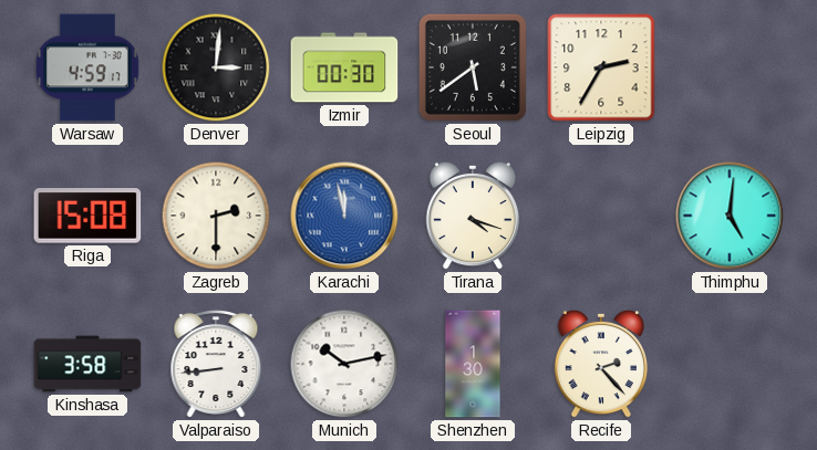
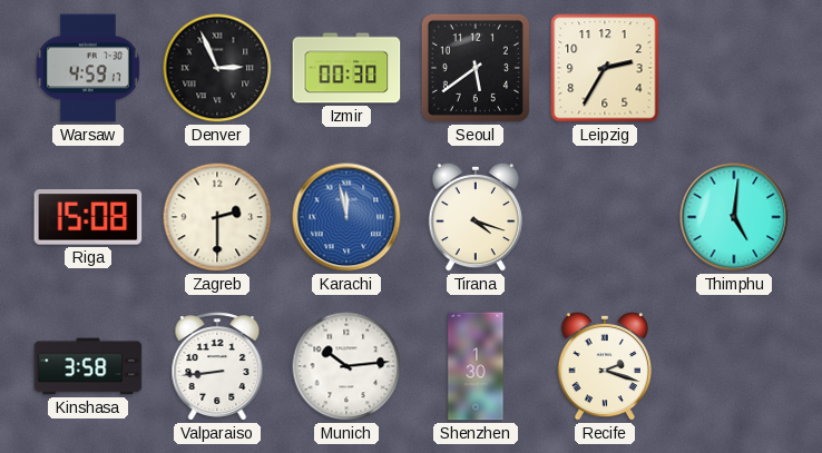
Denver: 3:01 -> 2:56 (217, 68)
Munich: 10:13 -> 10:14 (346, 366)
Recife: 2:23 -> 2:18 (604, 366)
